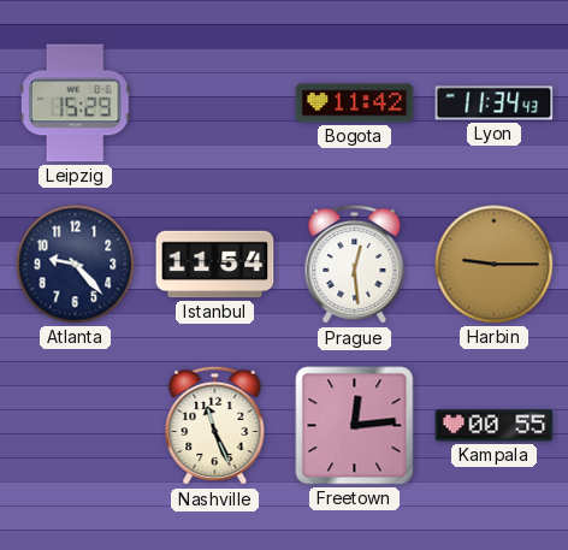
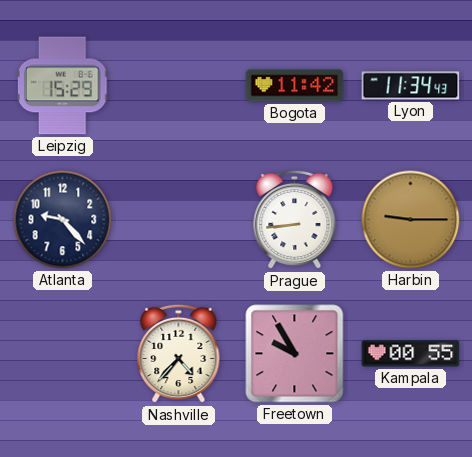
Istanbul: 11:54 -> none (215, 265)
Prague: 12:29 -> 8:44 (295, 220)
Nashville: 11:26 -> 4:37 (179, 354)
Freetown: 12:14 -> 9:55 (295, 354)
